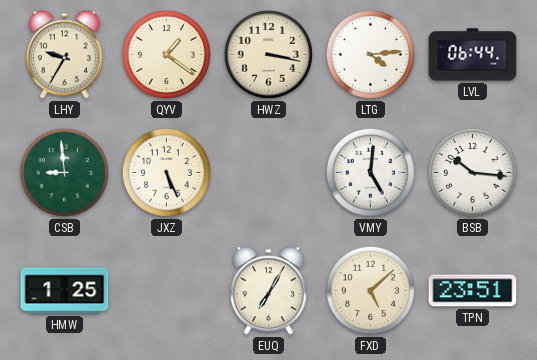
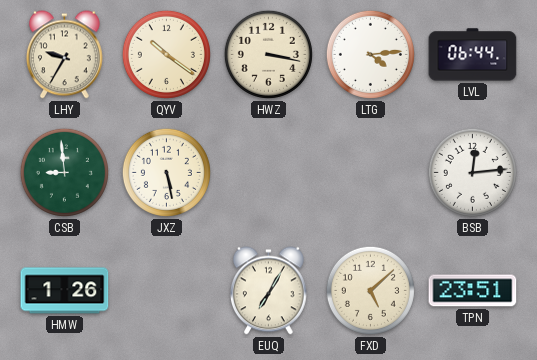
QYV: 1:21 -> 10:21 (166, 54)
JXZ: 5:26 -> 5:28 (166, 172)
VMY: 5:01 -> none (370, 172)
BSB: 10:16 -> 12:14 (472, 172)
HMW: 1:25 -> 1:26 (65, 291)
